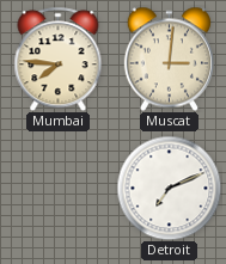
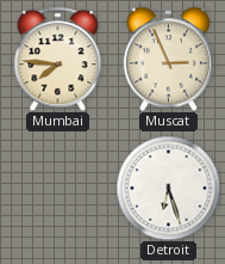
Muscat: 3:01 -> 2:56 (168, 59)
Detroit: 7:11 -> 6:27 (168, 188)
